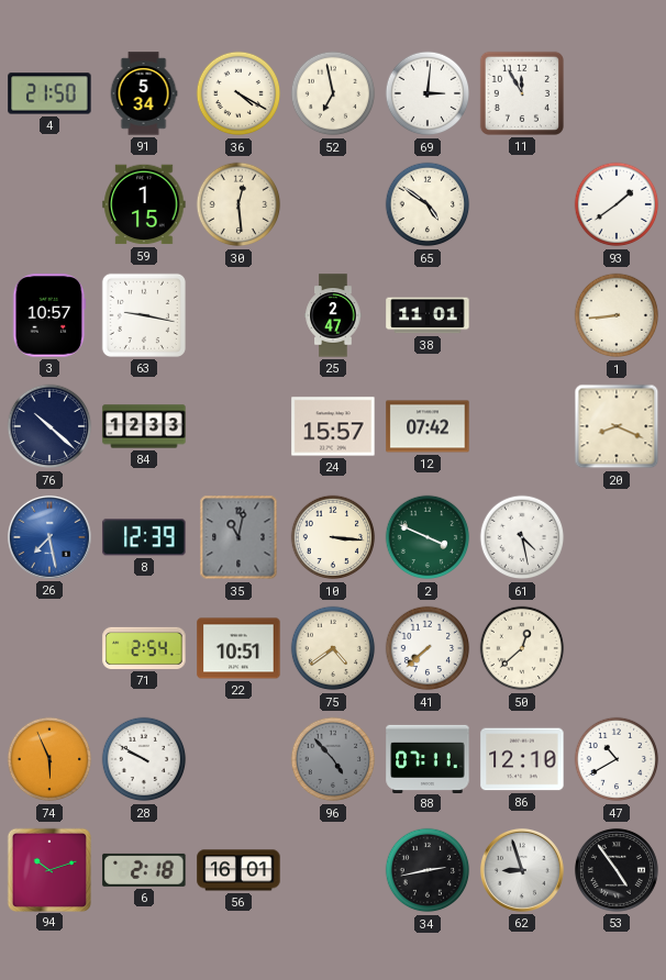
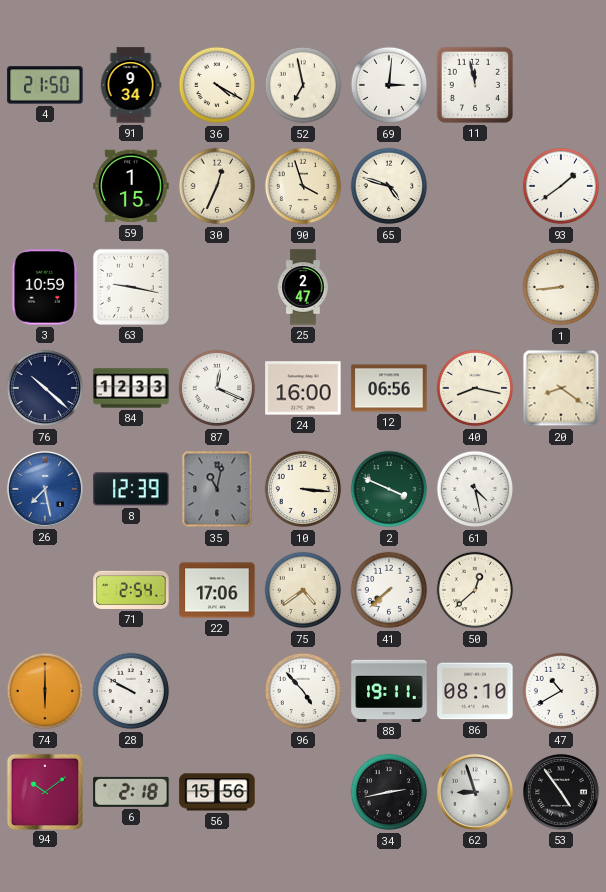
91: 5:34 -> 9:34 (131, 85)
11: 11:55 -> 11:58 (475, 85)
30: 12:29 -> 12:34 (217, 186)
90: none -> 3:57 (303, 186)
65: 4:51 -> 4:48 (389, 186)
3: 10:57 -> 10:59 (45, 287)
38: 11:01 -> none (428, 315)
87: none -> 12:19 (217, 388)
24: 15:57 -> 16:00 (303, 388)
12: 07:42 -> 06:56 (389, 388)
40: none -> 8:17 (475, 388)
20: 8:19 -> 8:21 (561, 388)
22: 10:51 -> 17:06 (217, 590)
74: 5:56 -> 6:00 (45, 691)
96 dial: grey -> white (303, 691)
88: 07:11 -> 19:11 (389, 690)
86: 12:10 -> 08:10 (475, 691)
94: 10:12 -> 10:09 (44, 791)
56: 16:01 -> 15:56 (217, 792)
